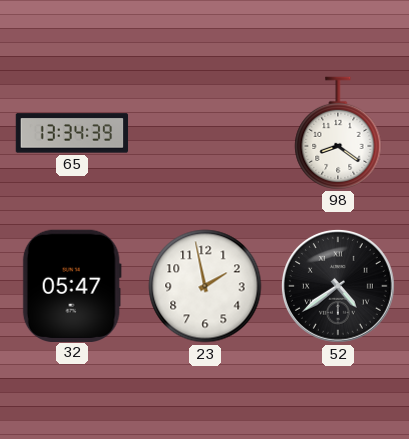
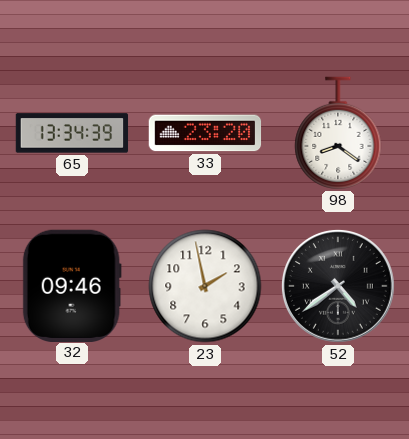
33: none -> 23:20 (205, 133)
32: 05:47 -> 09:46 (72, 285)
